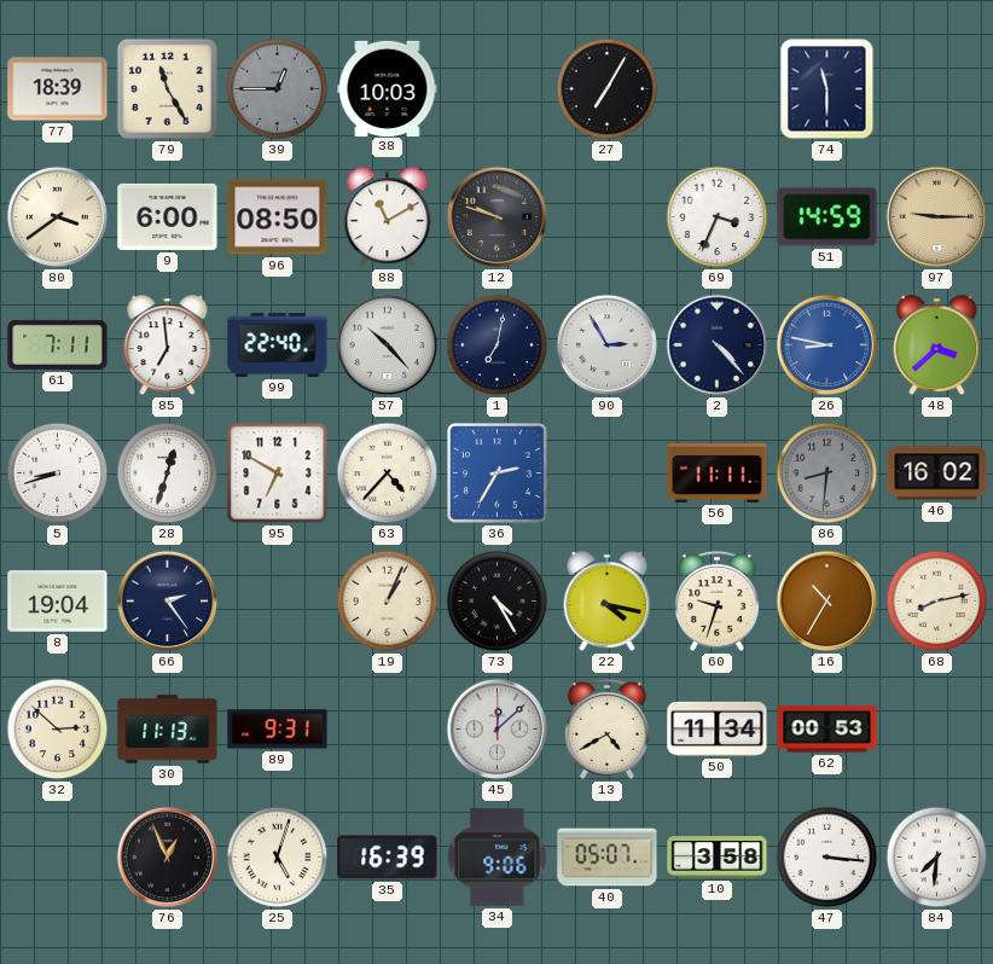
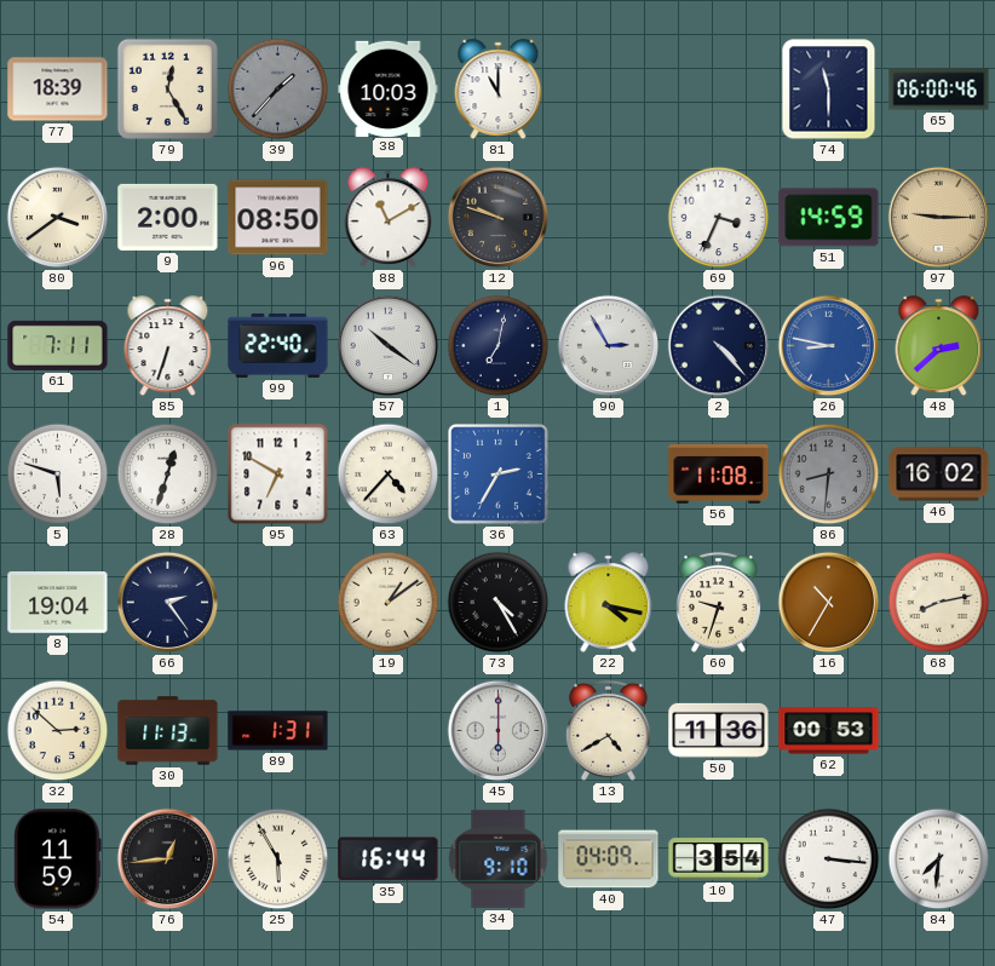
79: 11:25 -> 12:25 (167, 88)
39: 12:45 -> 1:37 (278, 90)
81: none -> 11:00 (499, 90)
27: 7:05 -> none (608, 89)
65: none -> 06:00 (939, 90)
9: 6:00 -> 2:00 (168, 217)
85: 6:59 -> 6:33 (168, 346)
57: 10:23 -> 10:21 (389, 346)
48: 3:38 -> 2:38 (939, 346)
5: 8:42 -> 5:48 (58, 475)
56: 11:11 -> 11:08 (719, 475)
19: 1:04 -> 1:09 (389, 603)
89: 9:31 -> 1:31 (278, 731)
45: 12:08 -> 6:00 (499, 731)
50: 11:34 -> 11:36 (719, 730)
54: none -> 11:59 (58, 859)
76: 12:56 -> 12:44 (168, 859)
25: 5:03 -> 5:55 (278, 859)
35: 16:39 -> 16:44 (389, 859)
34: 9:06 -> 9:10 (499, 858)
40: 05:07 -> 04:09 (609, 859)
10: 3:58 -> 3:54 (719, 859)
